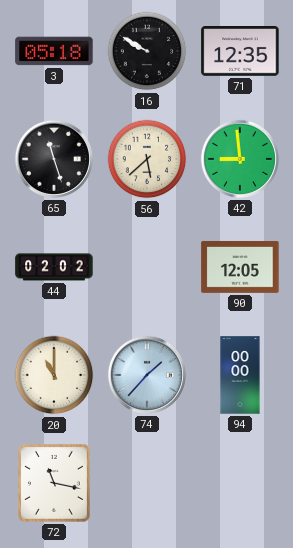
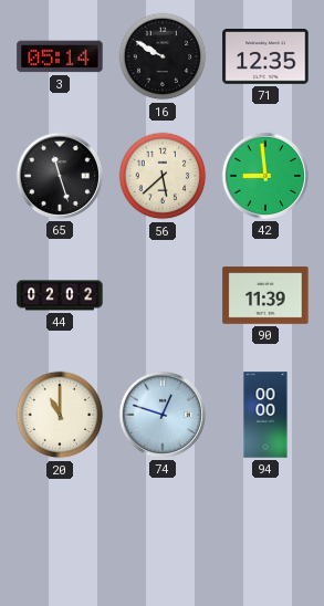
3: 05:18 -> 05:14 (60, 56)
90: 12:05 -> 11:39 (265, 295)
74: 1:37 -> 12:48 (163, 415)
72: 11:17 -> none (54, 483)
